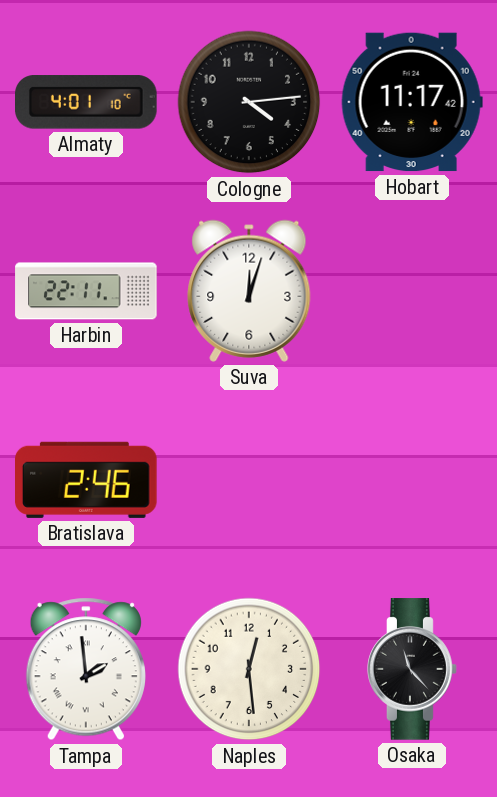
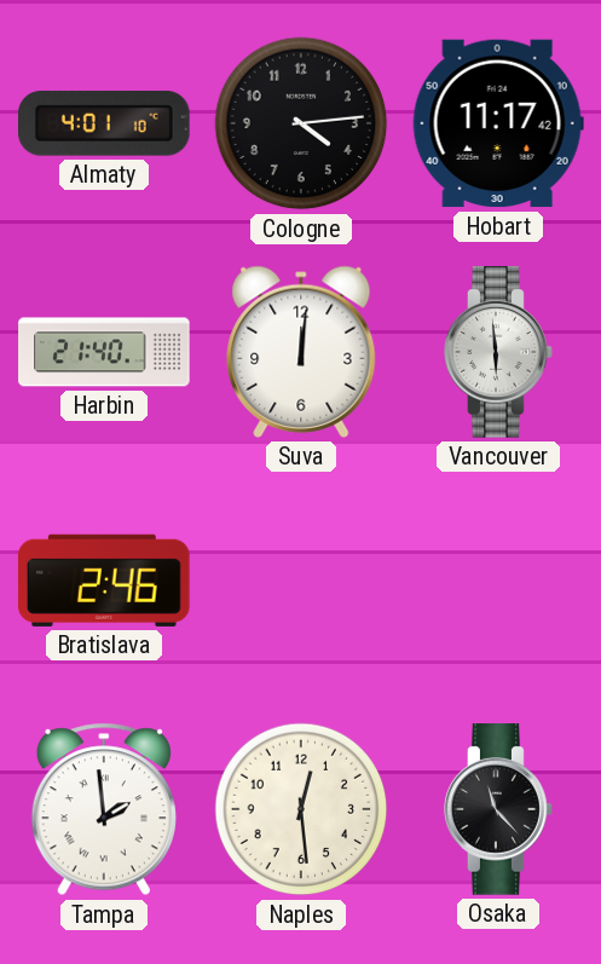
Harbin: 22:11 -> 21:40 (104, 352)
Suva: 12:03 -> 12:01 (301, 352)
Vancouver: none -> 5:59 (498, 352)
